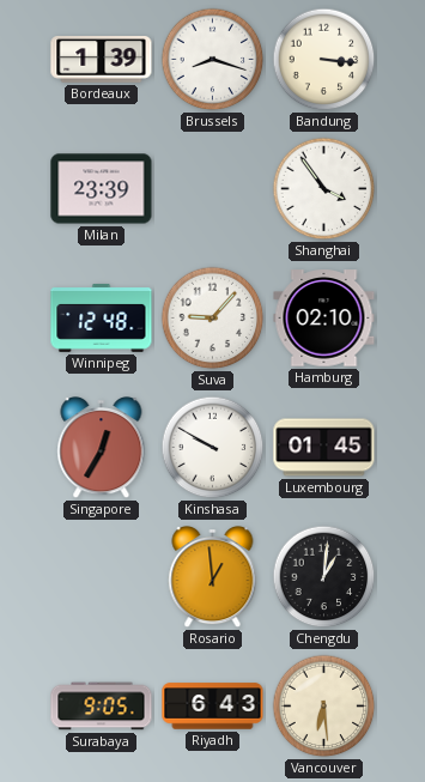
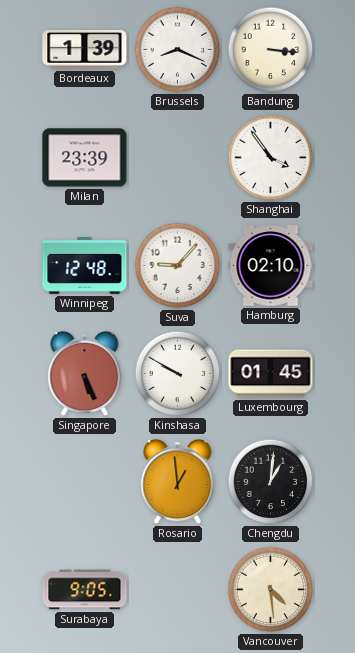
Brussels: 8:18 -> 8:19 (178, 50)
Singapore: 12:35 -> 5:26 (85, 375)
Riyadh: 6:43 -> none (213, 707)
Vancouver: 6:29 -> 4:29 (271, 590)
